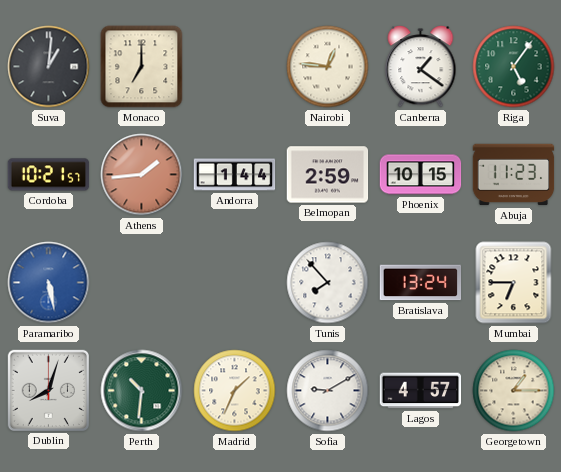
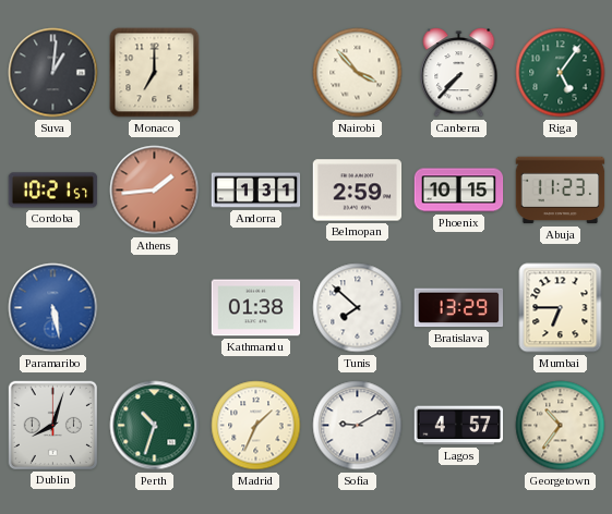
Nairobi: 12:46 -> 3:53 (358, 73)
Canberra: 1:21 -> 7:37 (459, 73)
Andorra: 1:44 -> 1:31 (256, 191)
Kathmandu: none -> 01:38 (256, 308)
Tunis: 7:53 -> 7:52 (358, 308)
Bratislava: 13:24 -> 13:29 (459, 308)
Perth: 10:31 -> 10:33 (155, 426)
Georgetown: 1:15 -> 10:36 (561, 426)
